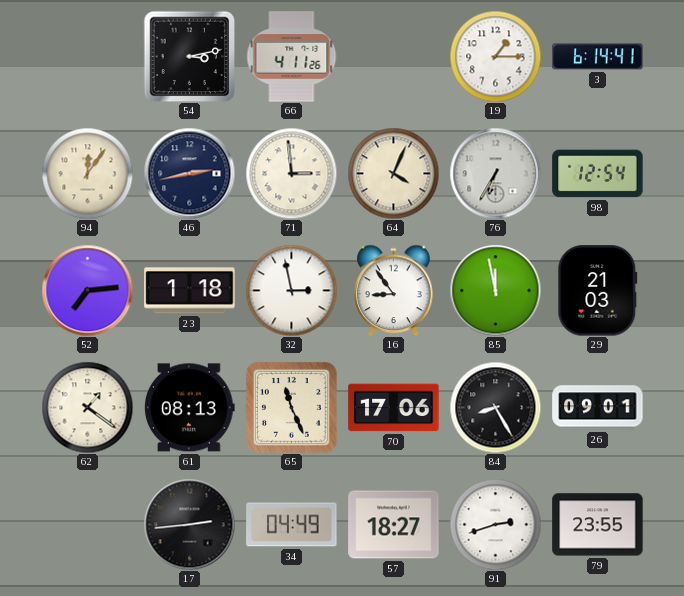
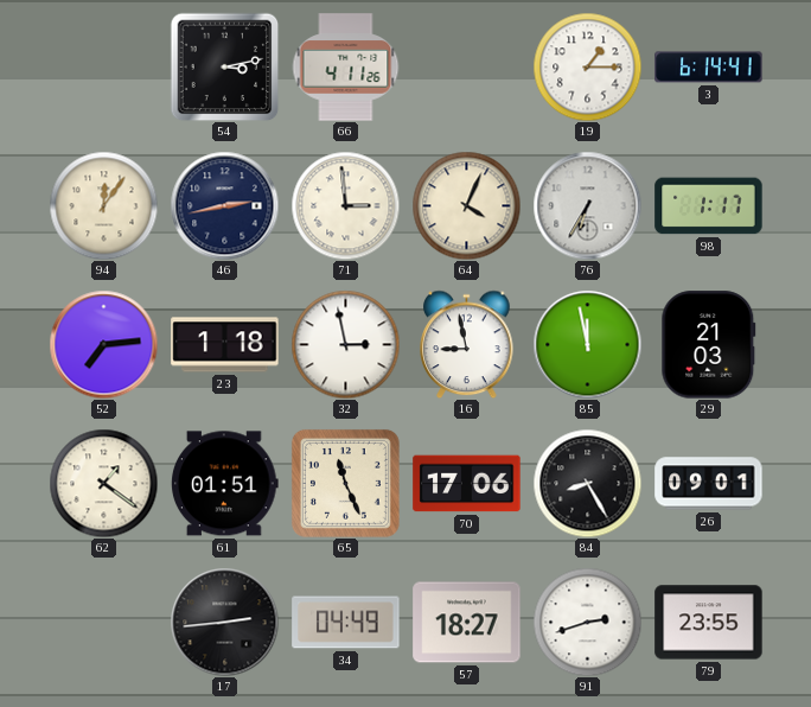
98: 12:54 -> 1:17 (709, 206)
16: 8:54 -> 8:58 (467, 344)
61: 08:13 -> 01:51 (225, 484)
